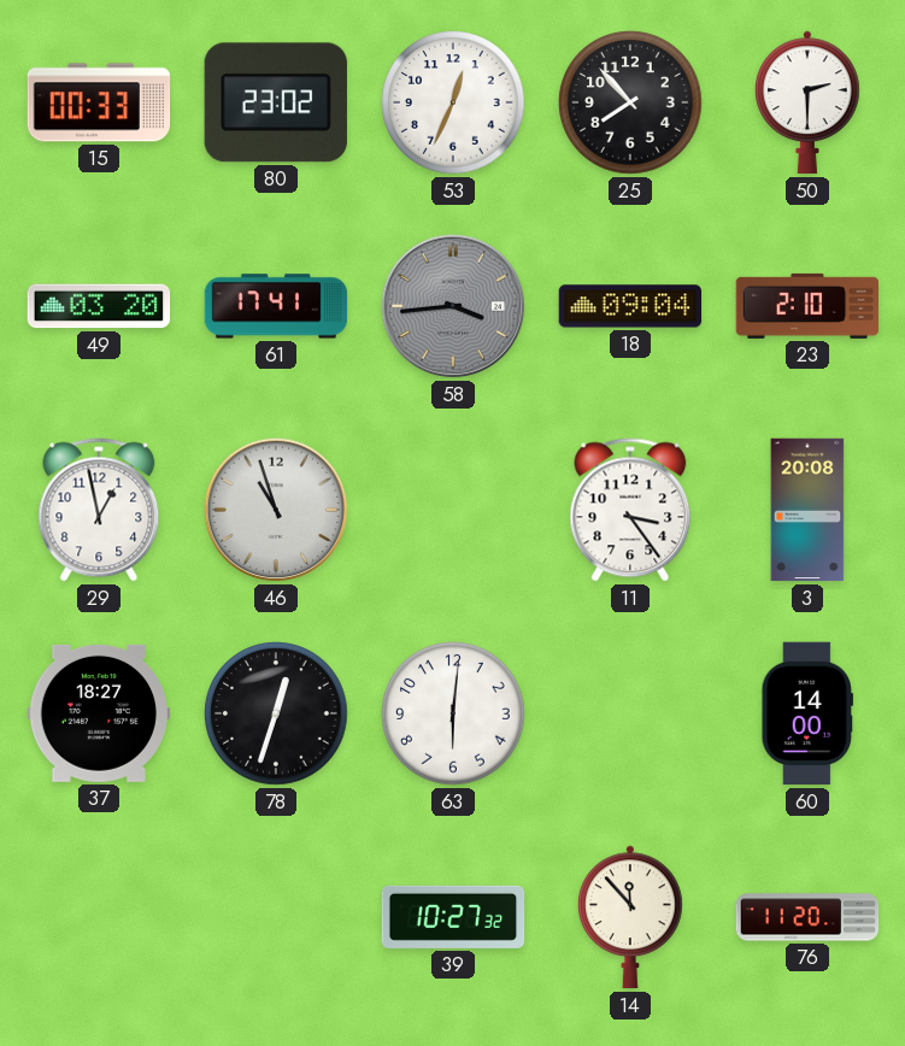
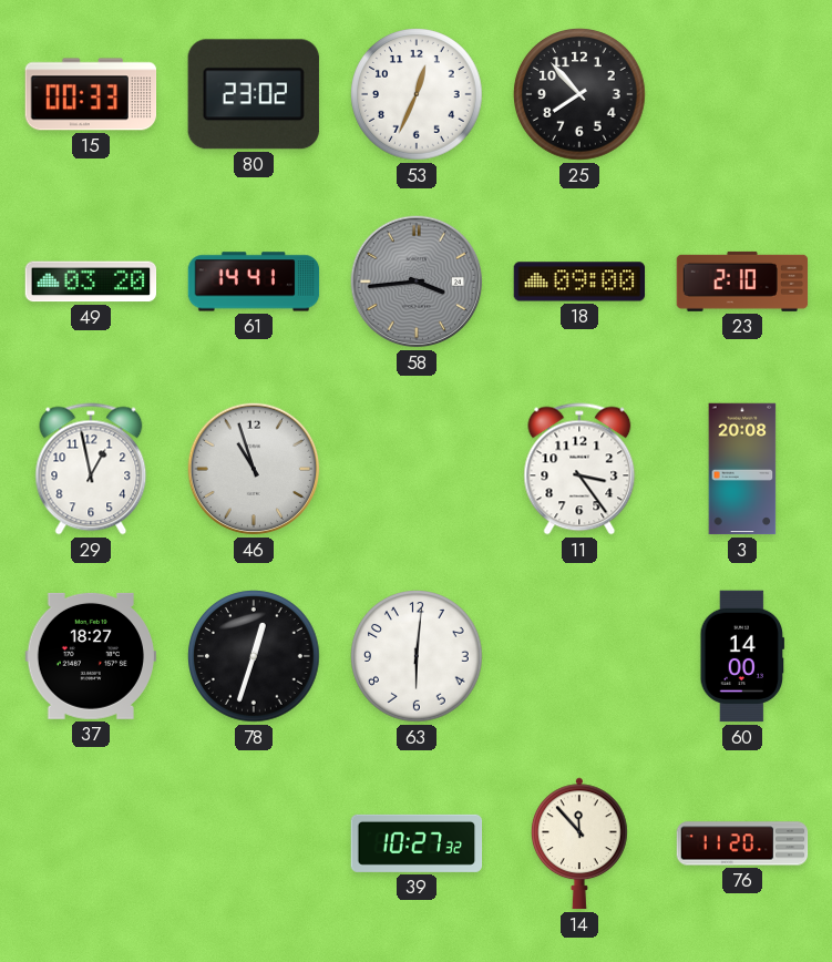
50: 2:30 -> none (809, 102)
61: 17:41 -> 14:41 (254, 282)
18: 09:04 -> 09:00 (579, 282)
